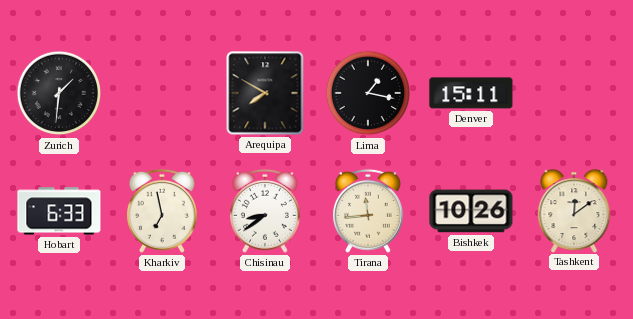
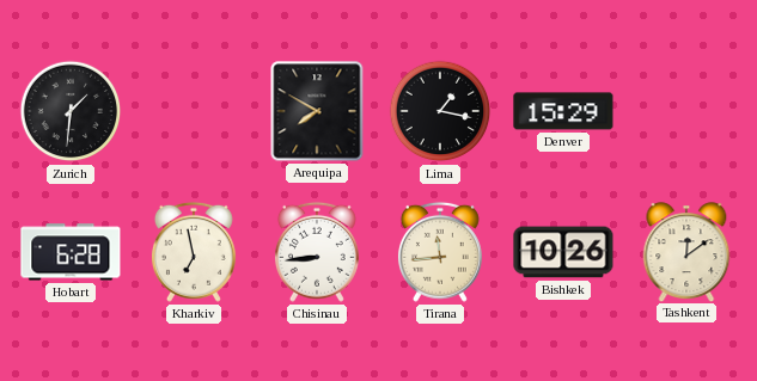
Denver: 15:11 -> 15:29 (563, 111)
Hobart: 6:33 -> 6:28 (71, 252)
Chisinau: 8:39 -> 8:44 (317, 252)
